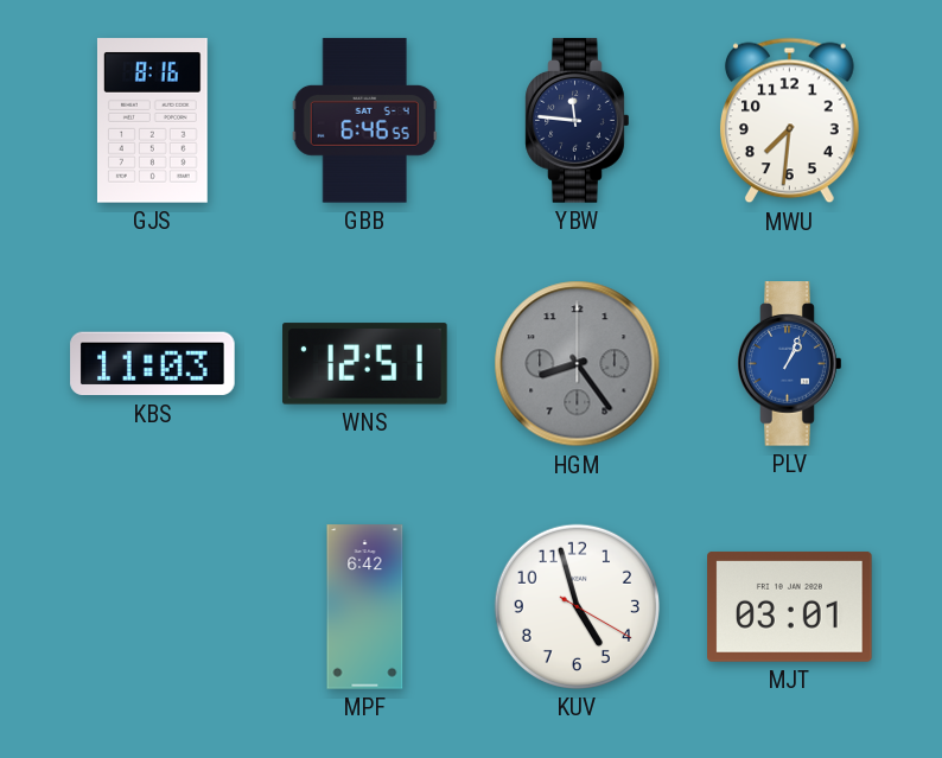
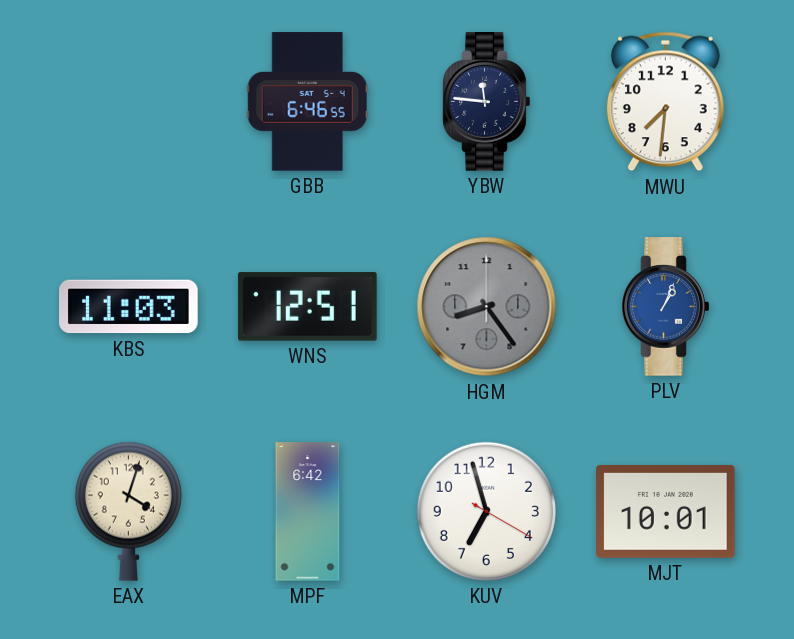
GJS: 8:16 -> none (152, 121)
EAX: none -> 4:03 (128, 511)
KUV: 4:57 -> 6:57 (486, 511)
MJT: 03:01 -> 10:01 (666, 511)
